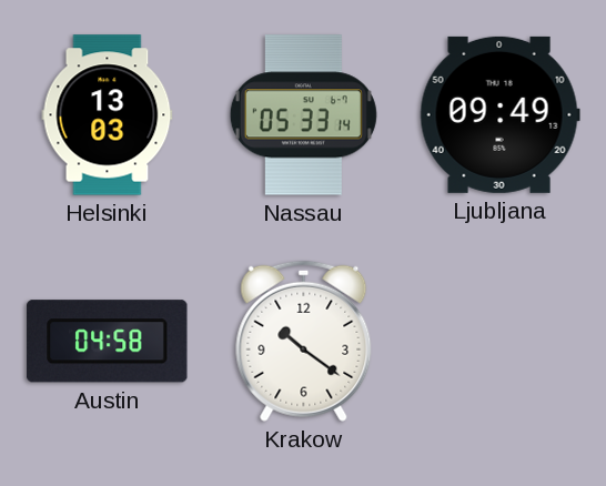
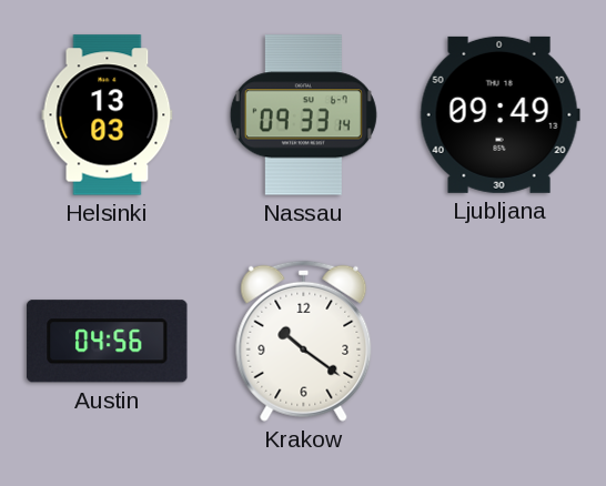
Nassau: 05:33 -> 09:33 (303, 115)
Austin: 04:58 -> 04:56 (108, 342)
